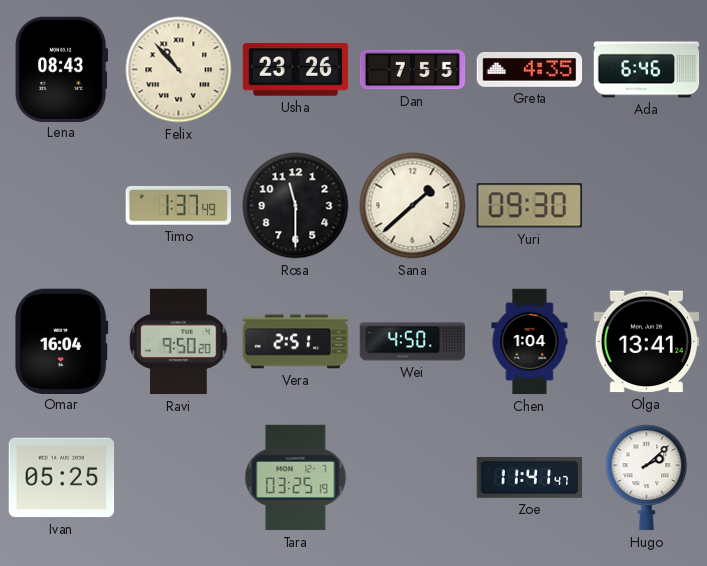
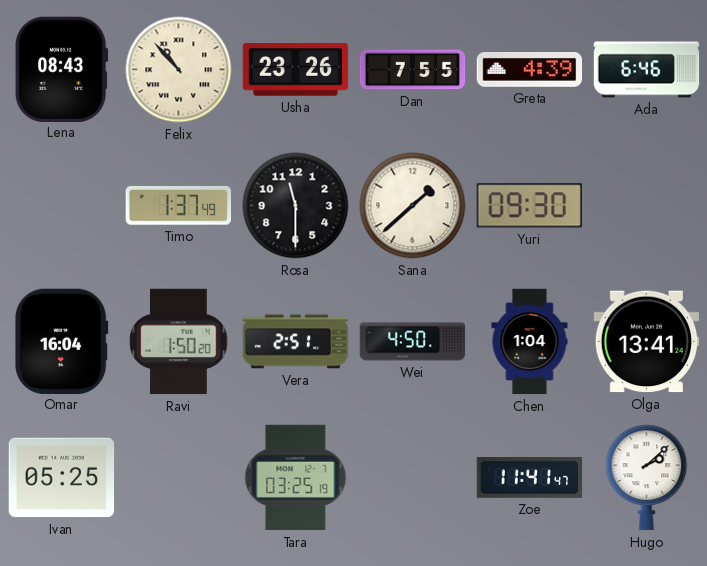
Greta: 4:35 -> 4:39 (530, 70)
Ravi: 9:50 -> 1:50 (179, 342)
